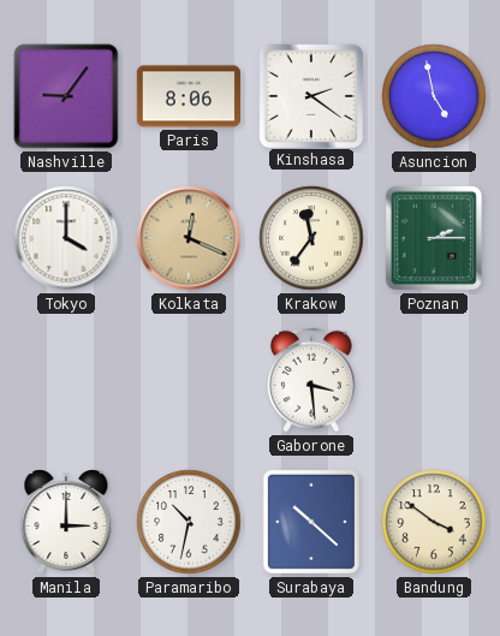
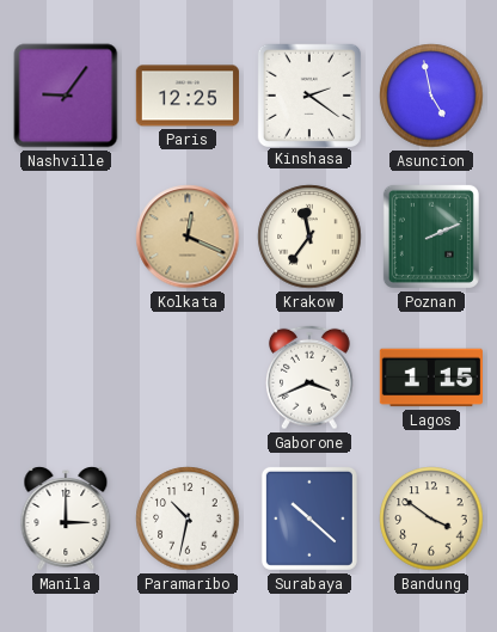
Paris: 8:06 -> 12:25 (186, 96)
Tokyo: 4:00 -> none (66, 238)
Poznan: 2:15 -> 2:11 (431, 237)
Gaborone: 3:29 -> 3:41 (309, 378)
Lagos: none -> 1:15 (431, 378)
